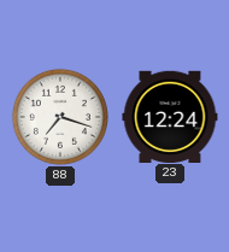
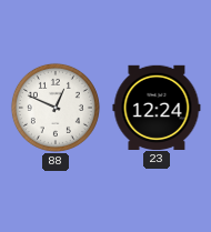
88: 7:18 -> 12:49 (56, 108)
